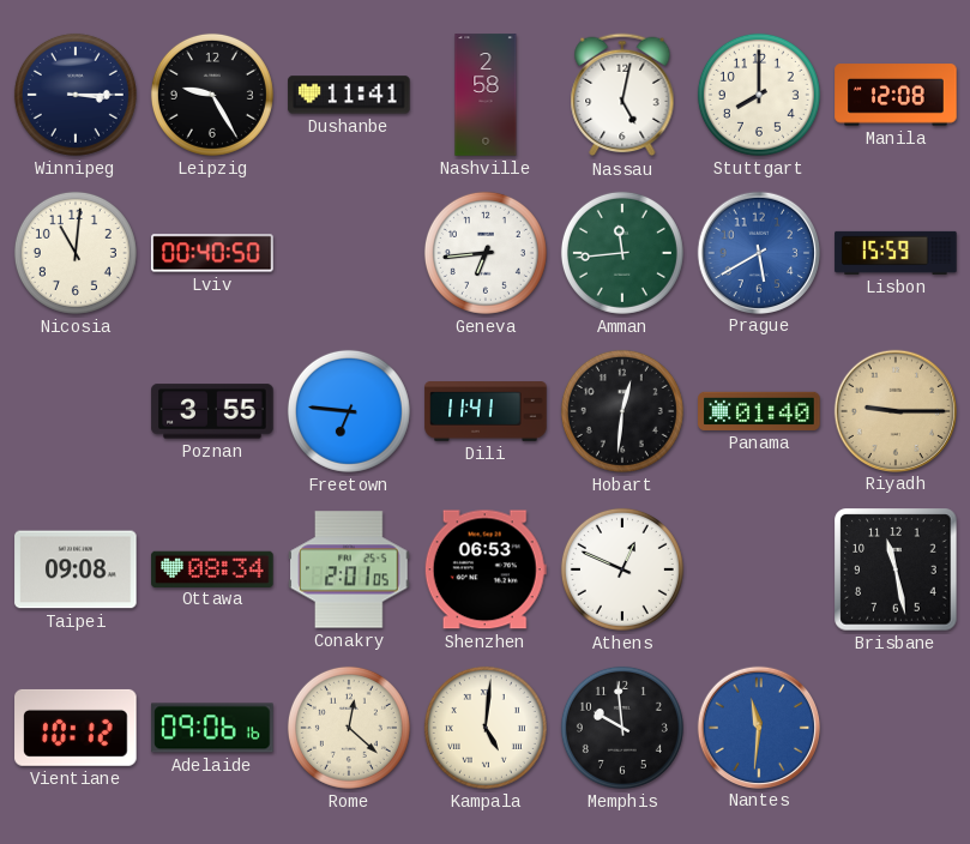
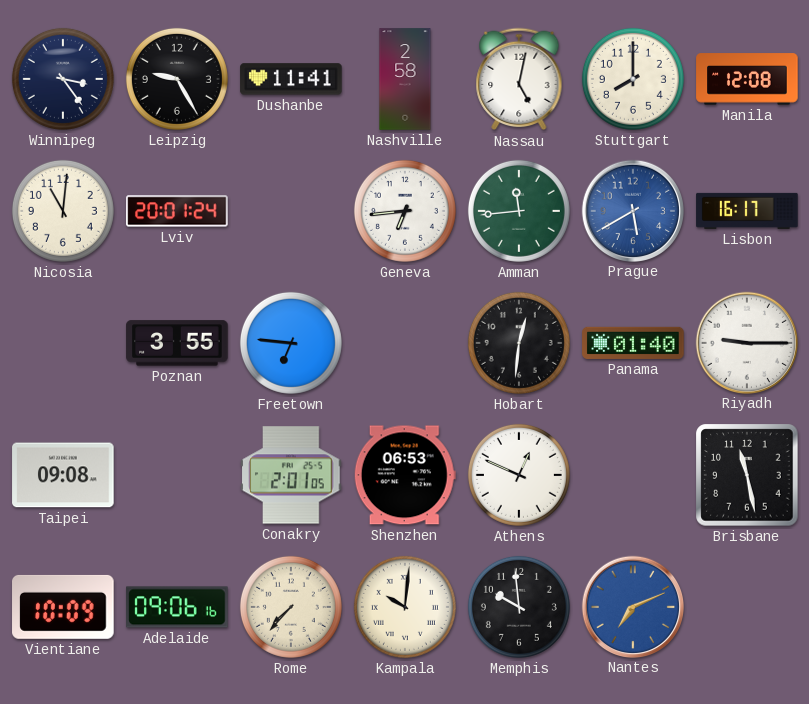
Winnipeg: 3:15 -> 3:24 (63, 79)
Lviv: 00:40 -> 20:01 (177, 211)
Lisbon: 15:59 -> 16:17 (747, 211)
Dili: 11:41 -> none (486, 412)
Riyadh dial: champagne -> white (746, 342)
Ottawa: 08:34 -> none (212, 568)
Vientiane: 10:12 -> 10:09 (63, 607)
Rome: 12:22 -> 7:37 (291, 607)
Kampala: 5:01 -> 10:01 (405, 607)
Nantes: 11:31 -> 7:11 (632, 606)
